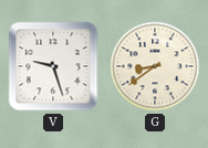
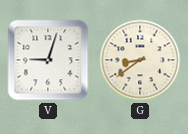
V: 9:27 -> 9:03 (48, 60)
